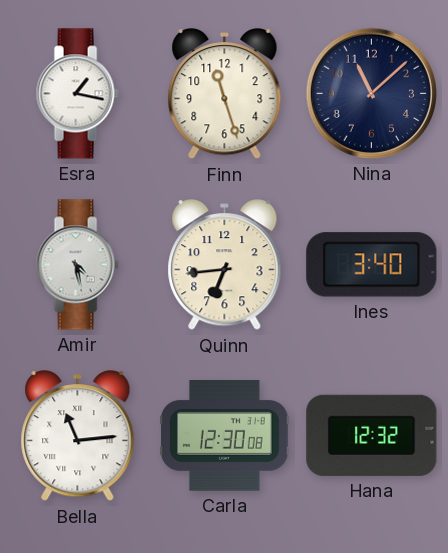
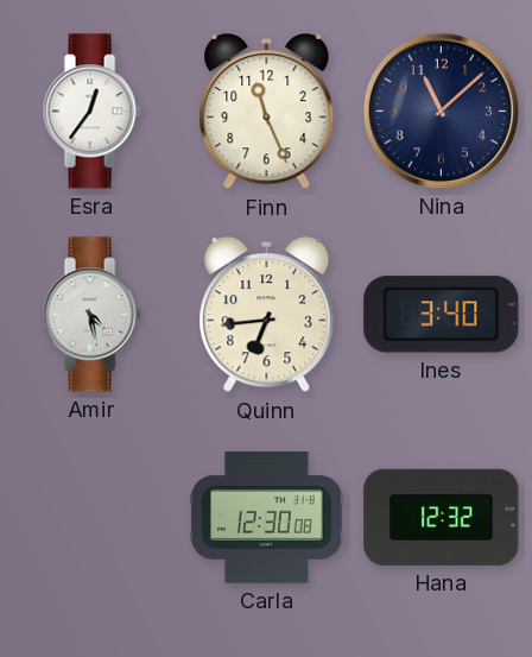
Esra: 1:17 -> 12:36 (91, 112)
Finn: 11:27 -> 11:26 (267, 113)
Bella: 11:14 -> none (78, 437)
